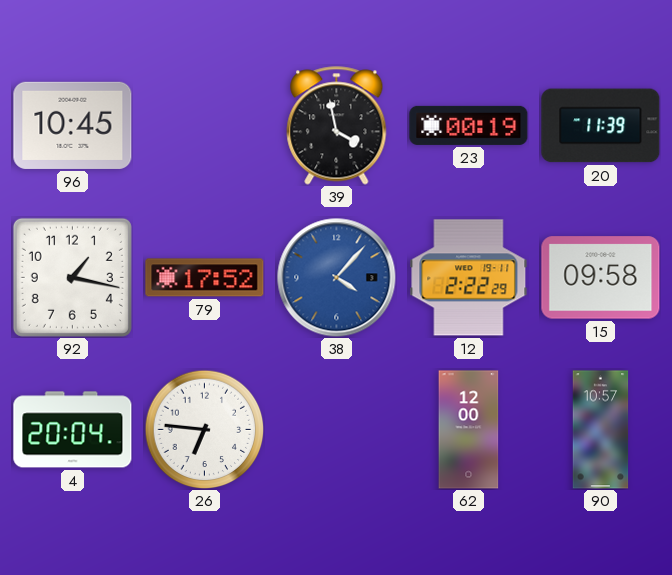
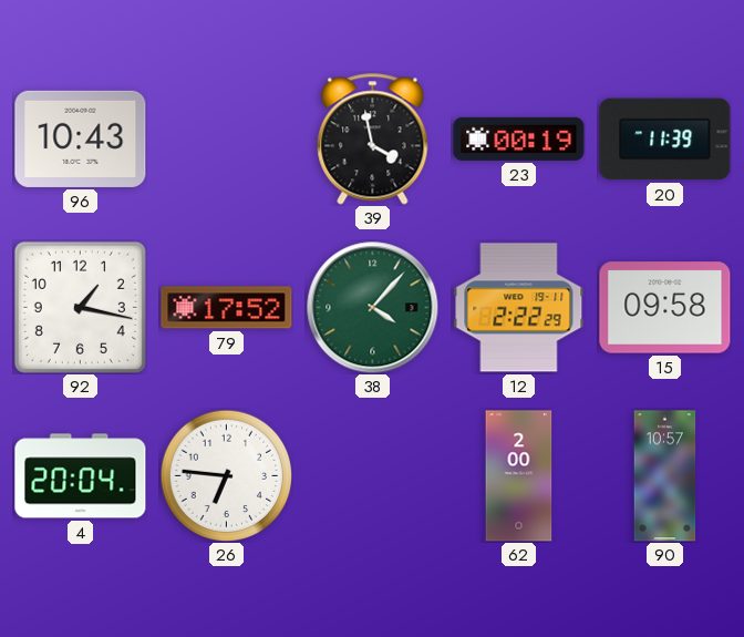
96: 10:45 -> 10:43 (81, 138)
38 dial: blue -> green (373, 308)
62: 12:00 -> 2:00 (519, 476)
